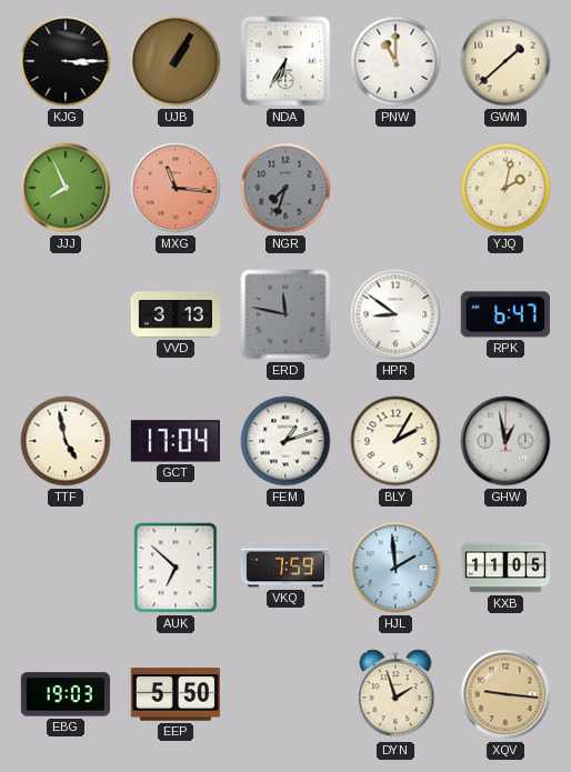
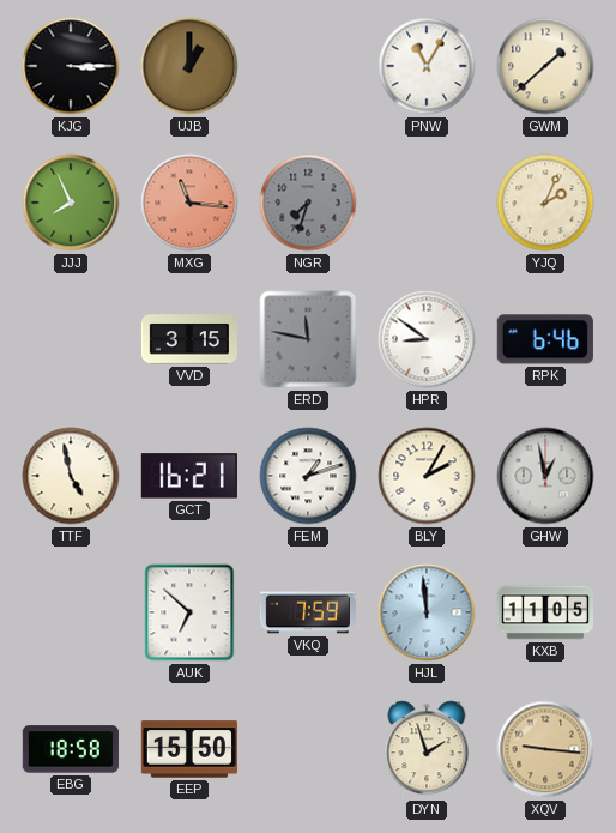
UJB: 1:05 -> 1:00 (189, 66)
NDA: 6:35 -> none (285, 61)
PNW: 11:00 -> 11:05 (427, 66)
YJQ: 2:02 -> 2:04 (545, 203)
VVD: 3:13 -> 3:15 (189, 339)
RPK: 6:47 -> 6:46 (545, 339)
GCT: 17:04 -> 16:21 (189, 476)
HJL: 1:59 -> 11:59 (427, 612)
EBG: 19:03 -> 18:58 (71, 749)
EEP: 5:50 -> 15:50 (189, 749)
